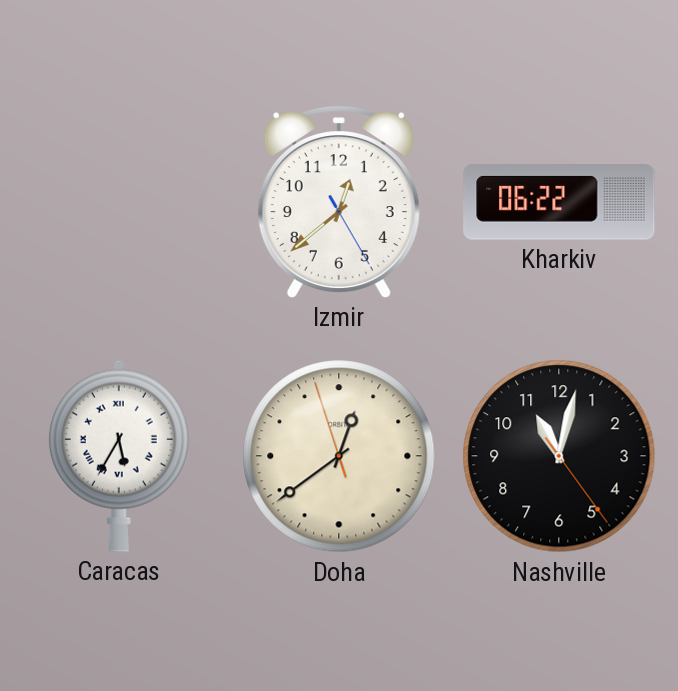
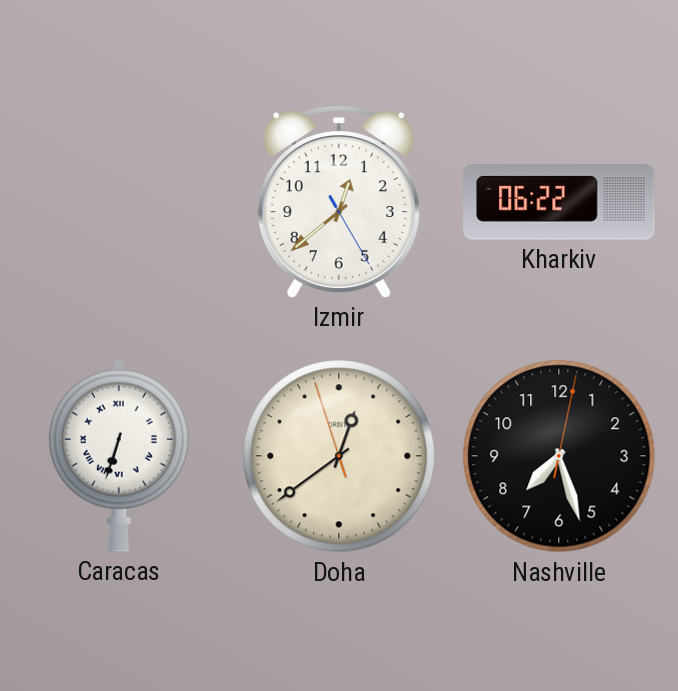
Caracas: 5:35 -> 6:33 (119, 456)
Nashville: 11:02 -> 7:27 (559, 456)
